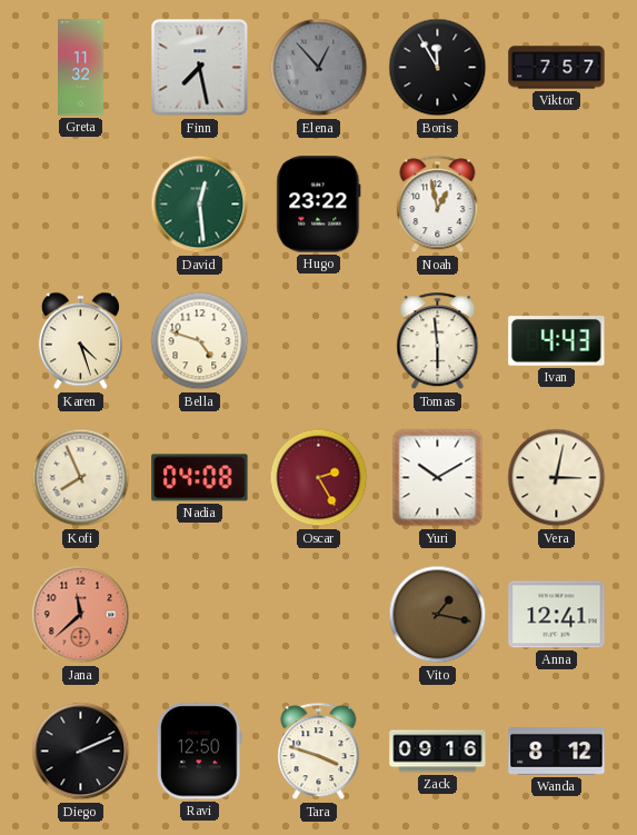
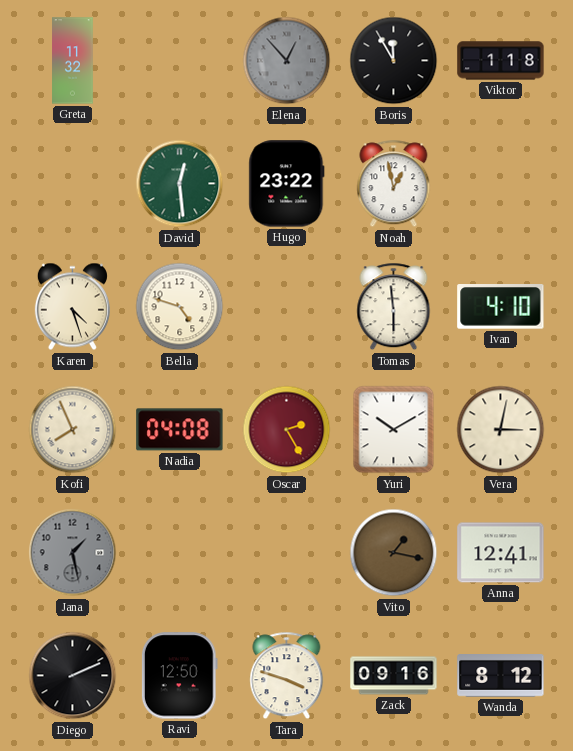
Finn: 7:28 -> none (200, 68)
Viktor: 7:57 -> 1:18 (501, 61)
Ivan: 4:43 -> 4:10 (501, 307)
Jana: 11:38 -> 1:28 (73, 553)
Jana dial: salmon -> grey (73, 553)
